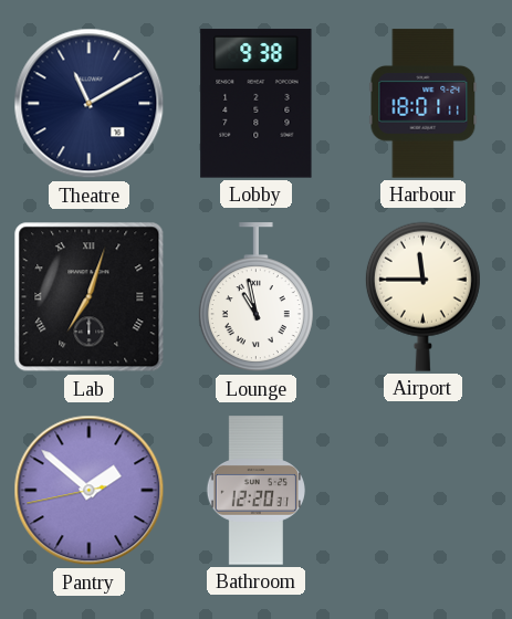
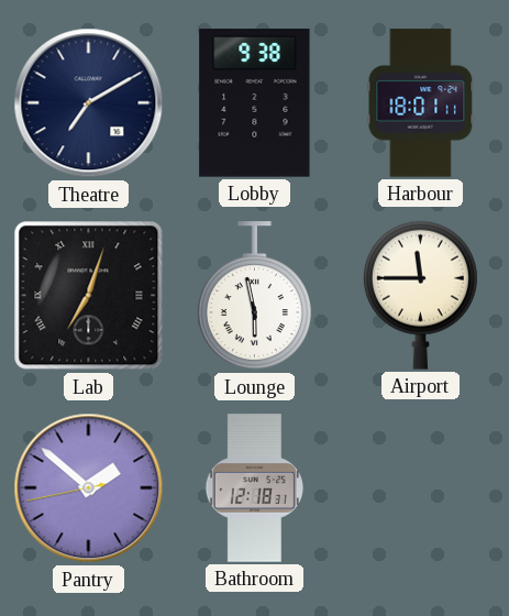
Theatre: 11:10 -> 7:10 (89, 103)
Lounge: 10:58 -> 5:58 (254, 296)
Bathroom: 12:20 -> 12:18 (254, 488)
